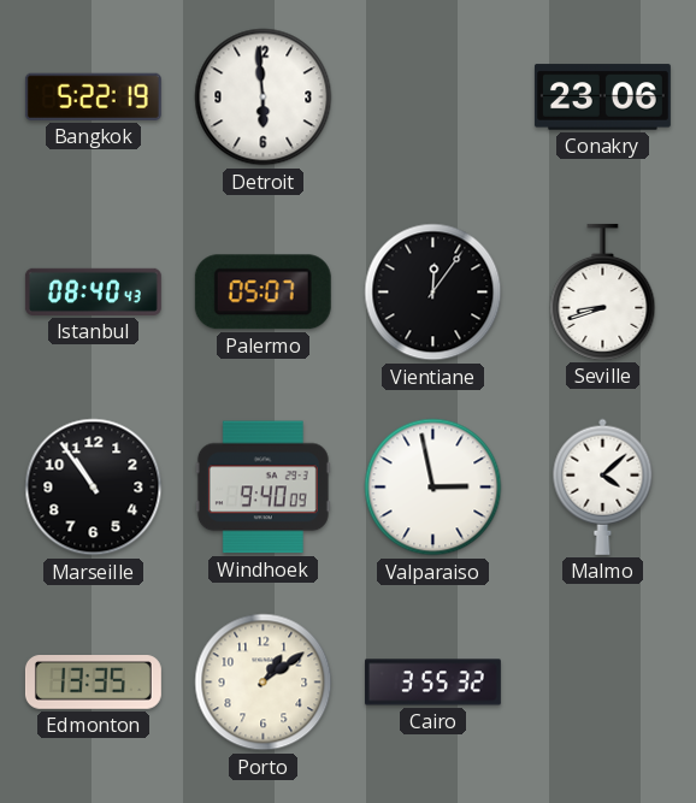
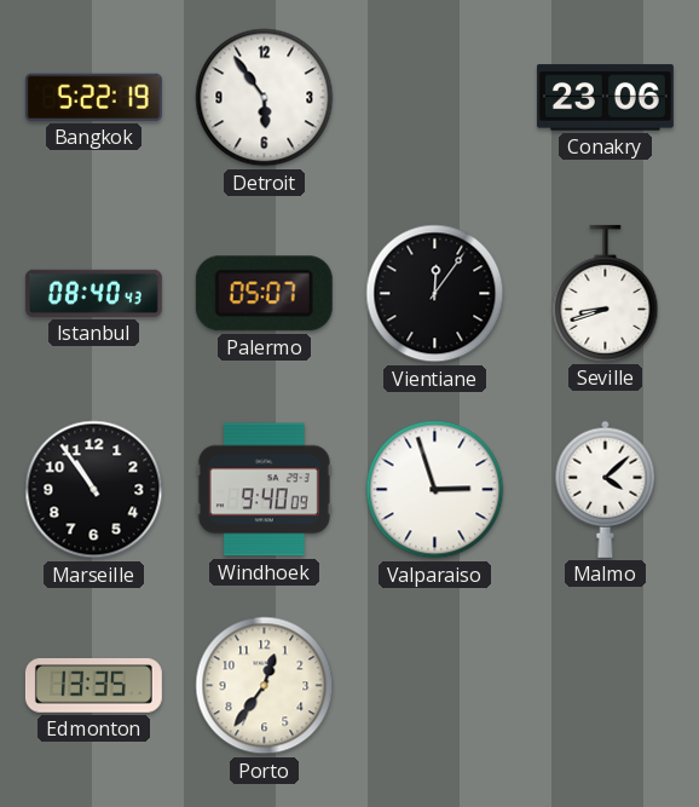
Detroit: 5:59 -> 5:54 (265, 98)
Valparaiso: 2:58 -> 2:57 (435, 490)
Porto: 1:09 -> 12:36 (265, 686)
Cairo: 3:55 -> none (432, 683)
